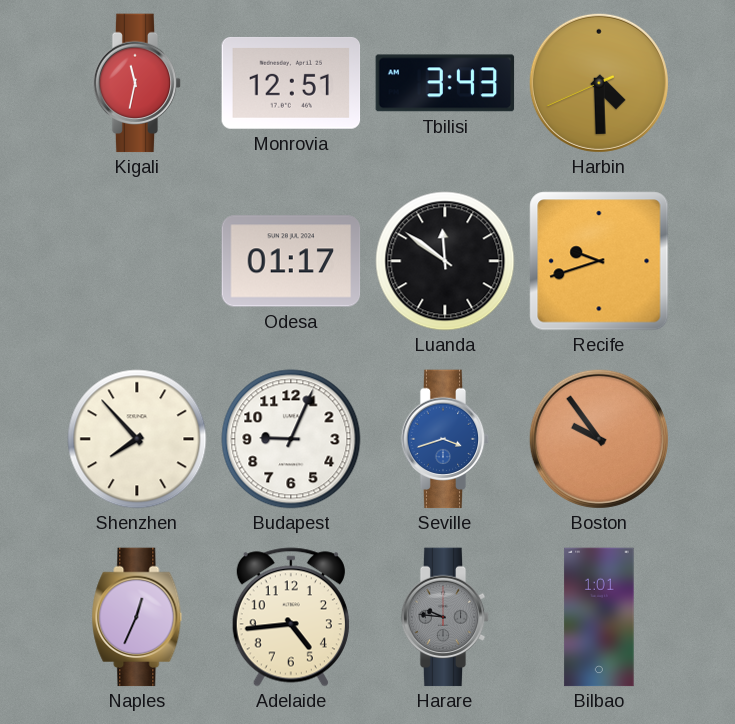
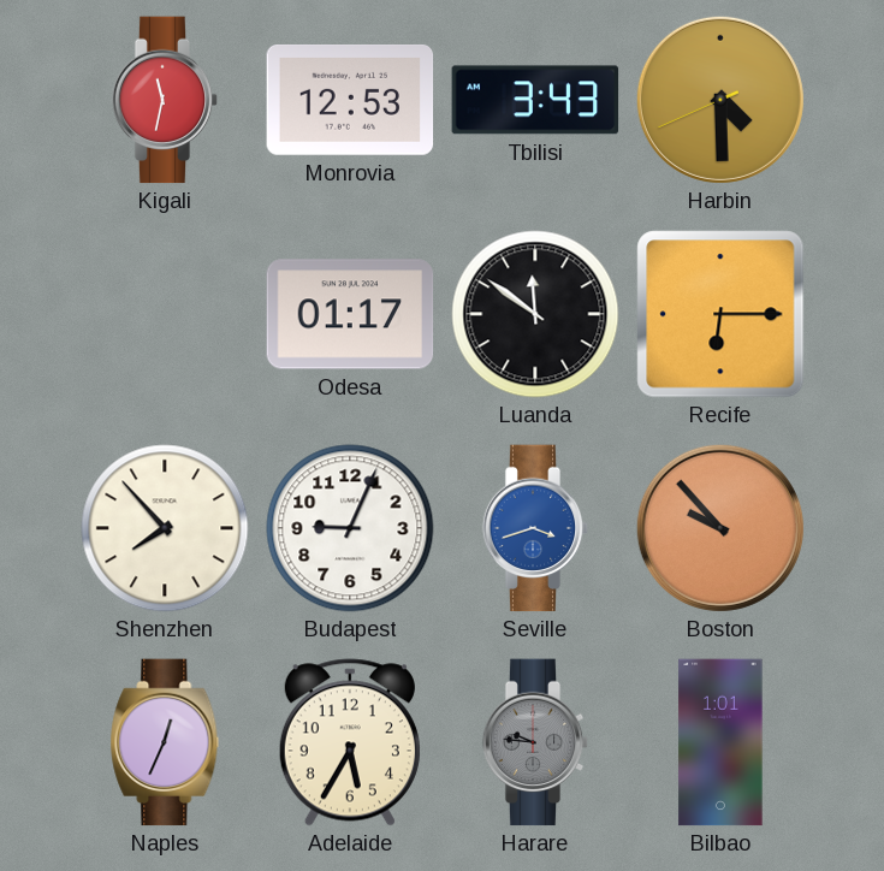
Monrovia: 12:51 -> 12:53 (350, 100)
Recife: 9:42 -> 6:15 (720, 314)
Boston: 9:54 -> 9:53 (720, 528)
Adelaide: 4:44 -> 5:35 (350, 742)
